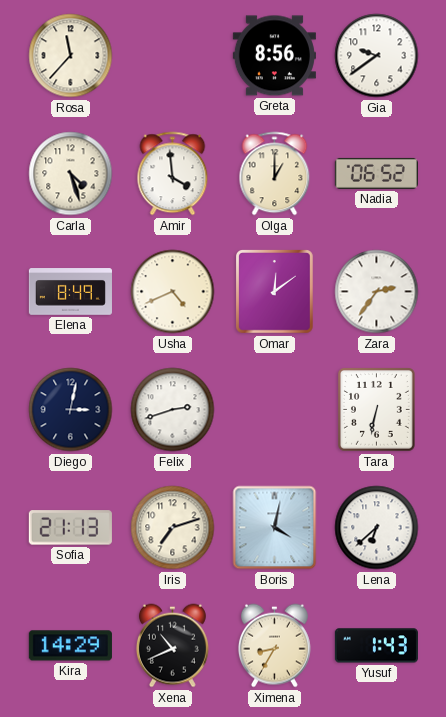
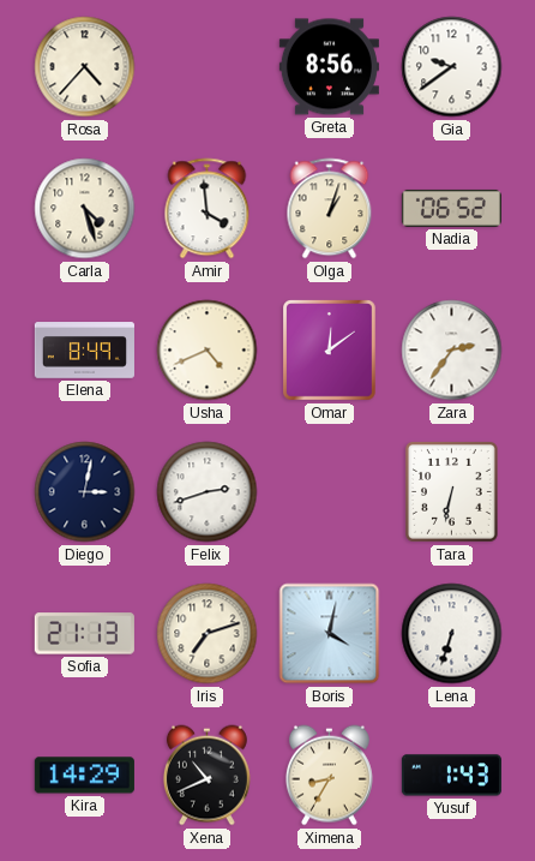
Rosa: 11:37 -> 4:37 (85, 67)
Olga: 1:00 -> 1:03 (330, 209)
Lena: 6:38 -> 6:33 (452, 634)
